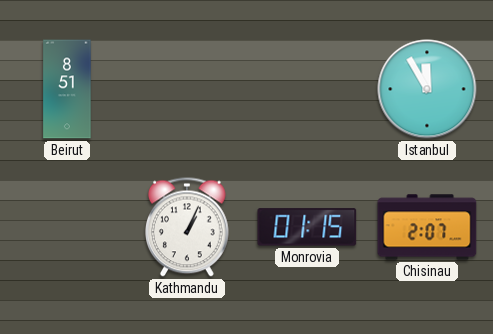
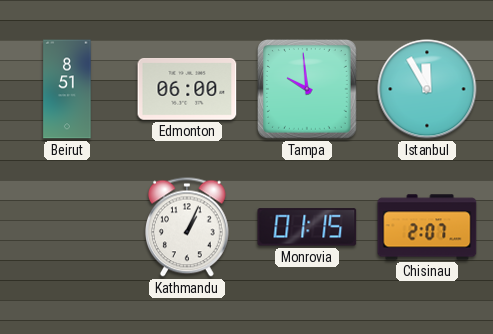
Edmonton: none -> 06:00 (187, 90)
Tampa: none -> 9:59 (308, 90)
